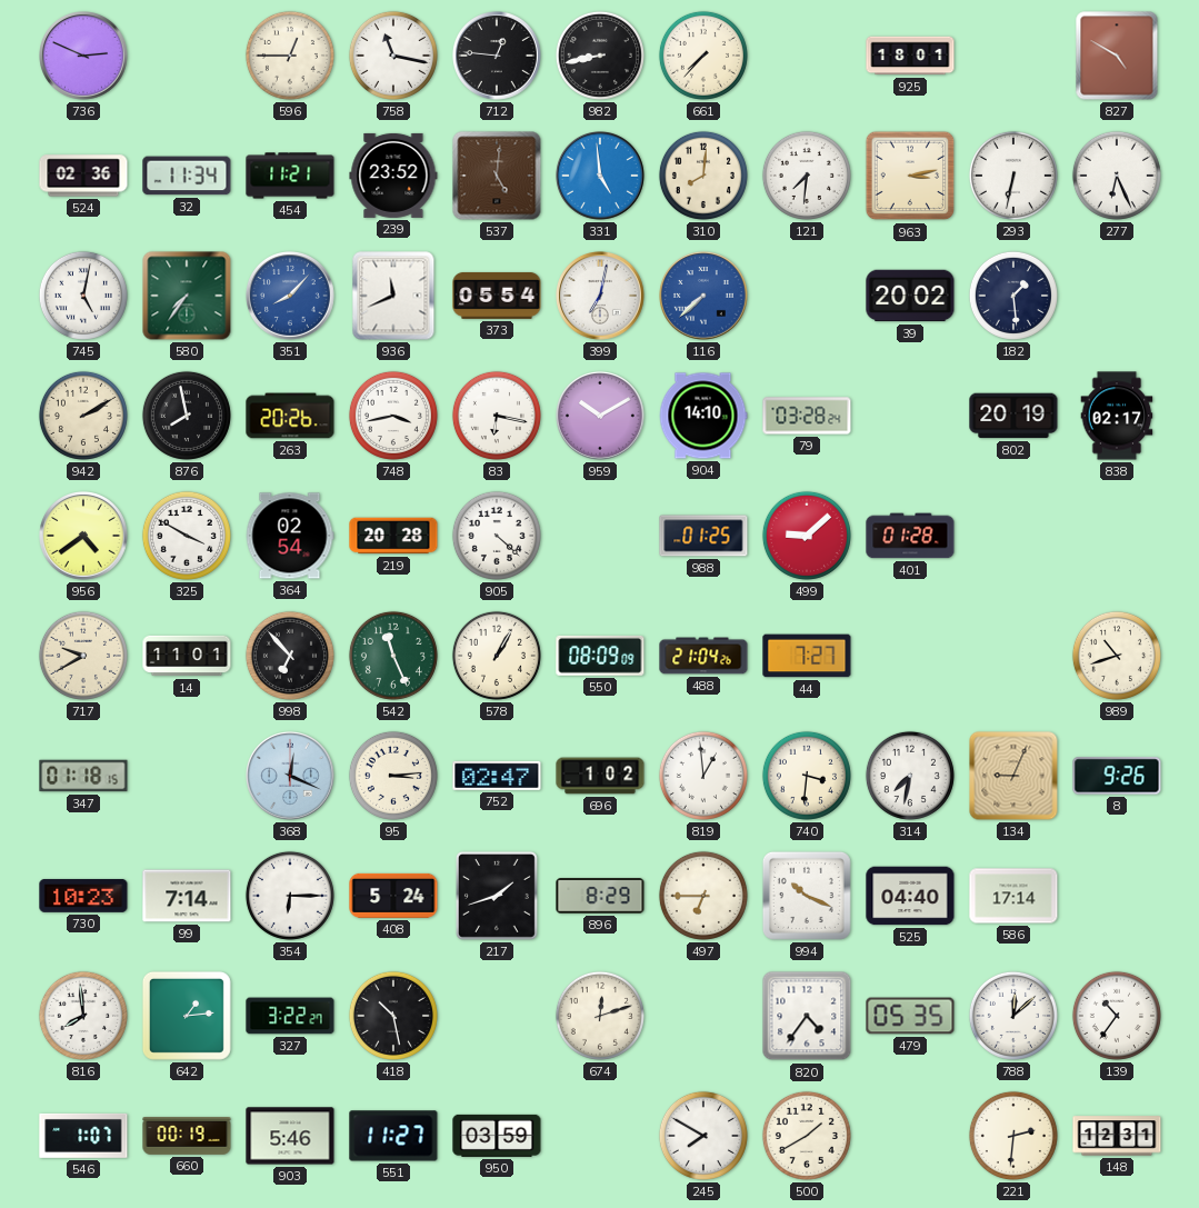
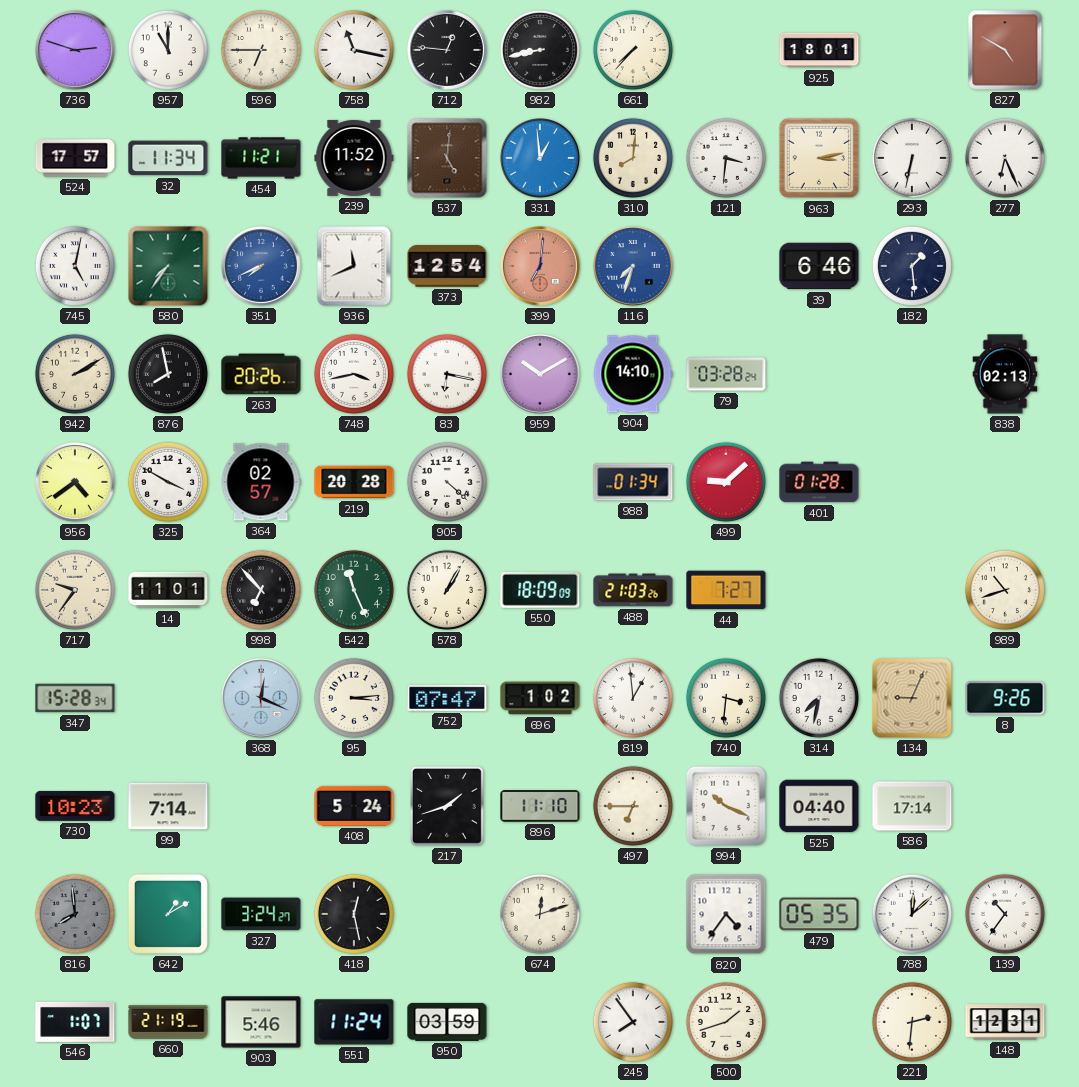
736: 2:49 -> 2:48 (76, 51)
957: none -> 11:00 (168, 50)
596: 12:45 -> 6:45 (261, 50)
524: 02:36 -> 17:57 (75, 158)
239: 23:52 -> 11:52 (354, 158)
331: 4:59 -> 12:59 (541, 159)
121: 7:31 -> 3:31 (726, 158)
351: 8:07 -> 7:41 (262, 267)
373: 05:54 -> 12:54 (447, 266)
399: 7:02 -> 7:01 (541, 267)
399 dial: white -> salmon (541, 267)
116: 7:38 -> 7:33 (634, 267)
39: 20:02 -> 6:46 (819, 266)
802: 20:19 -> none (1013, 416)
838: 02:17 -> 02:13 (1005, 374)
364: 02:54 -> 02:57 (261, 482)
988: 01:25 -> 01:34 (633, 482)
717: 9:40 -> 9:36 (75, 590)
550: 08:09 -> 18:09 (540, 590)
488: 21:04 -> 21:03 (633, 590)
347: 01:18 -> 15:28 (75, 698)
752: 02:47 -> 07:47 (447, 698)
354: 6:15 -> none (290, 896)
896: 8:29 -> 11:10 (540, 806)
816 dial: white -> grey (75, 914)
642: 1:14 -> 1:10 (168, 914)
327: 3:22 -> 3:24 (261, 914)
418: 10:28 -> 12:28 (354, 914)
660: 00:19 -> 21:19 (168, 1023)
551: 11:27 -> 11:24 (354, 1022)
245: 7:50 -> 7:54 (633, 1022)
500: 1:40 -> 1:42 (726, 1022)
